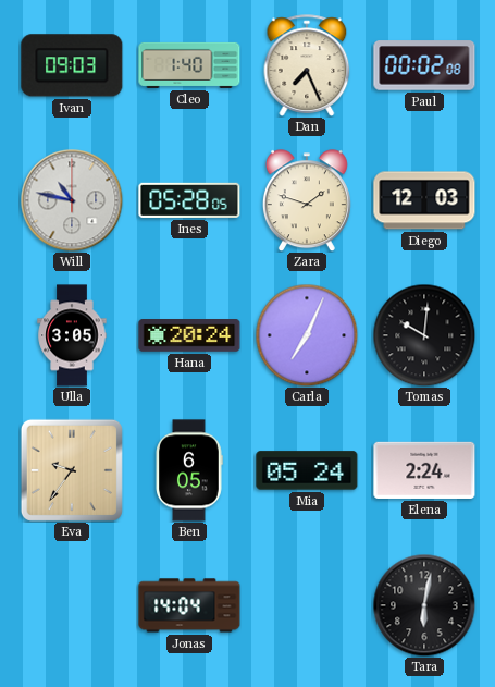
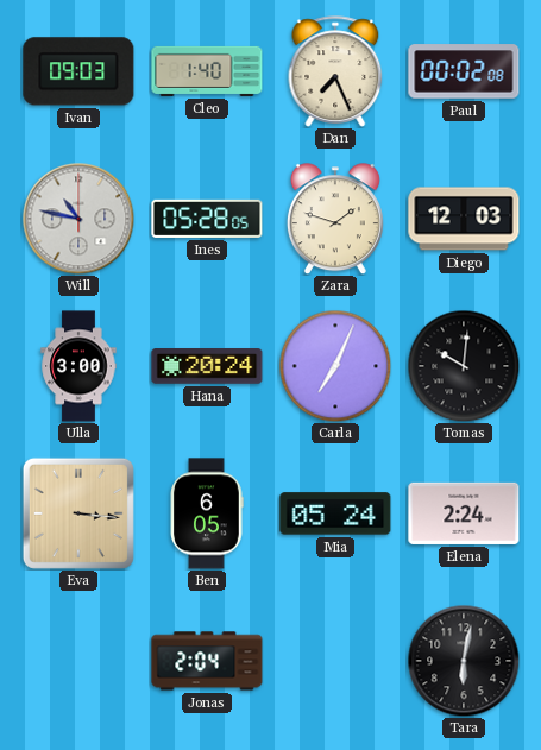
Ulla: 3:05 -> 3:00 (78, 366)
Eva: 9:36 -> 3:16 (78, 513)
Jonas: 14:04 -> 2:04 (207, 661)
